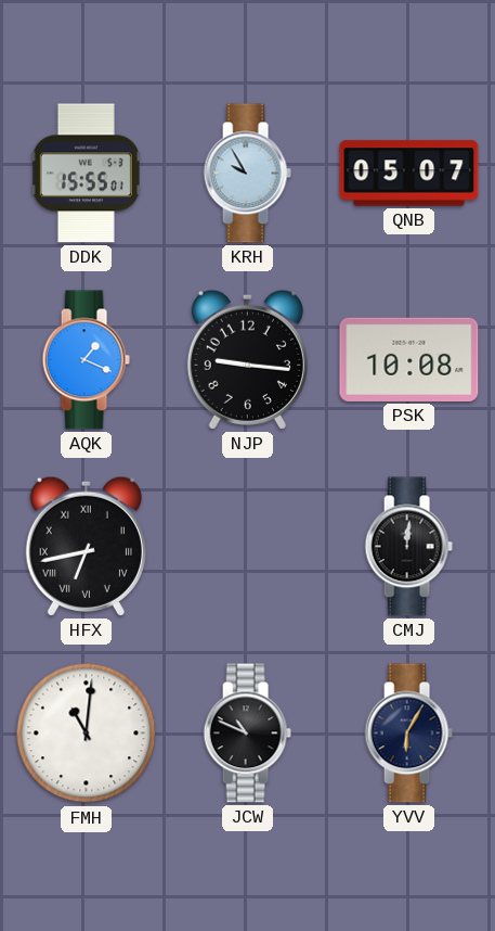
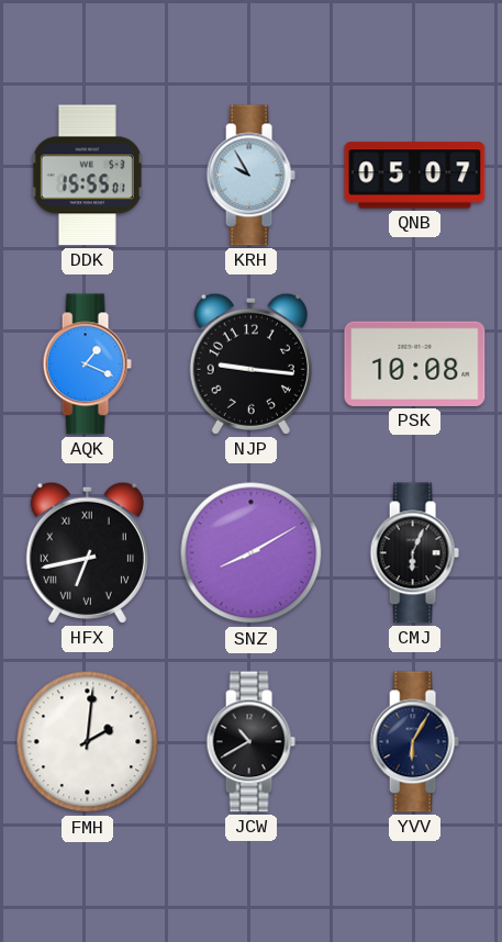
SNZ: none -> 8:10 (252, 553)
CMJ: 12:01 -> 6:04 (414, 553)
FMH: 11:01 -> 2:01 (88, 742)
JCW: 10:49 -> 10:40 (250, 742)
